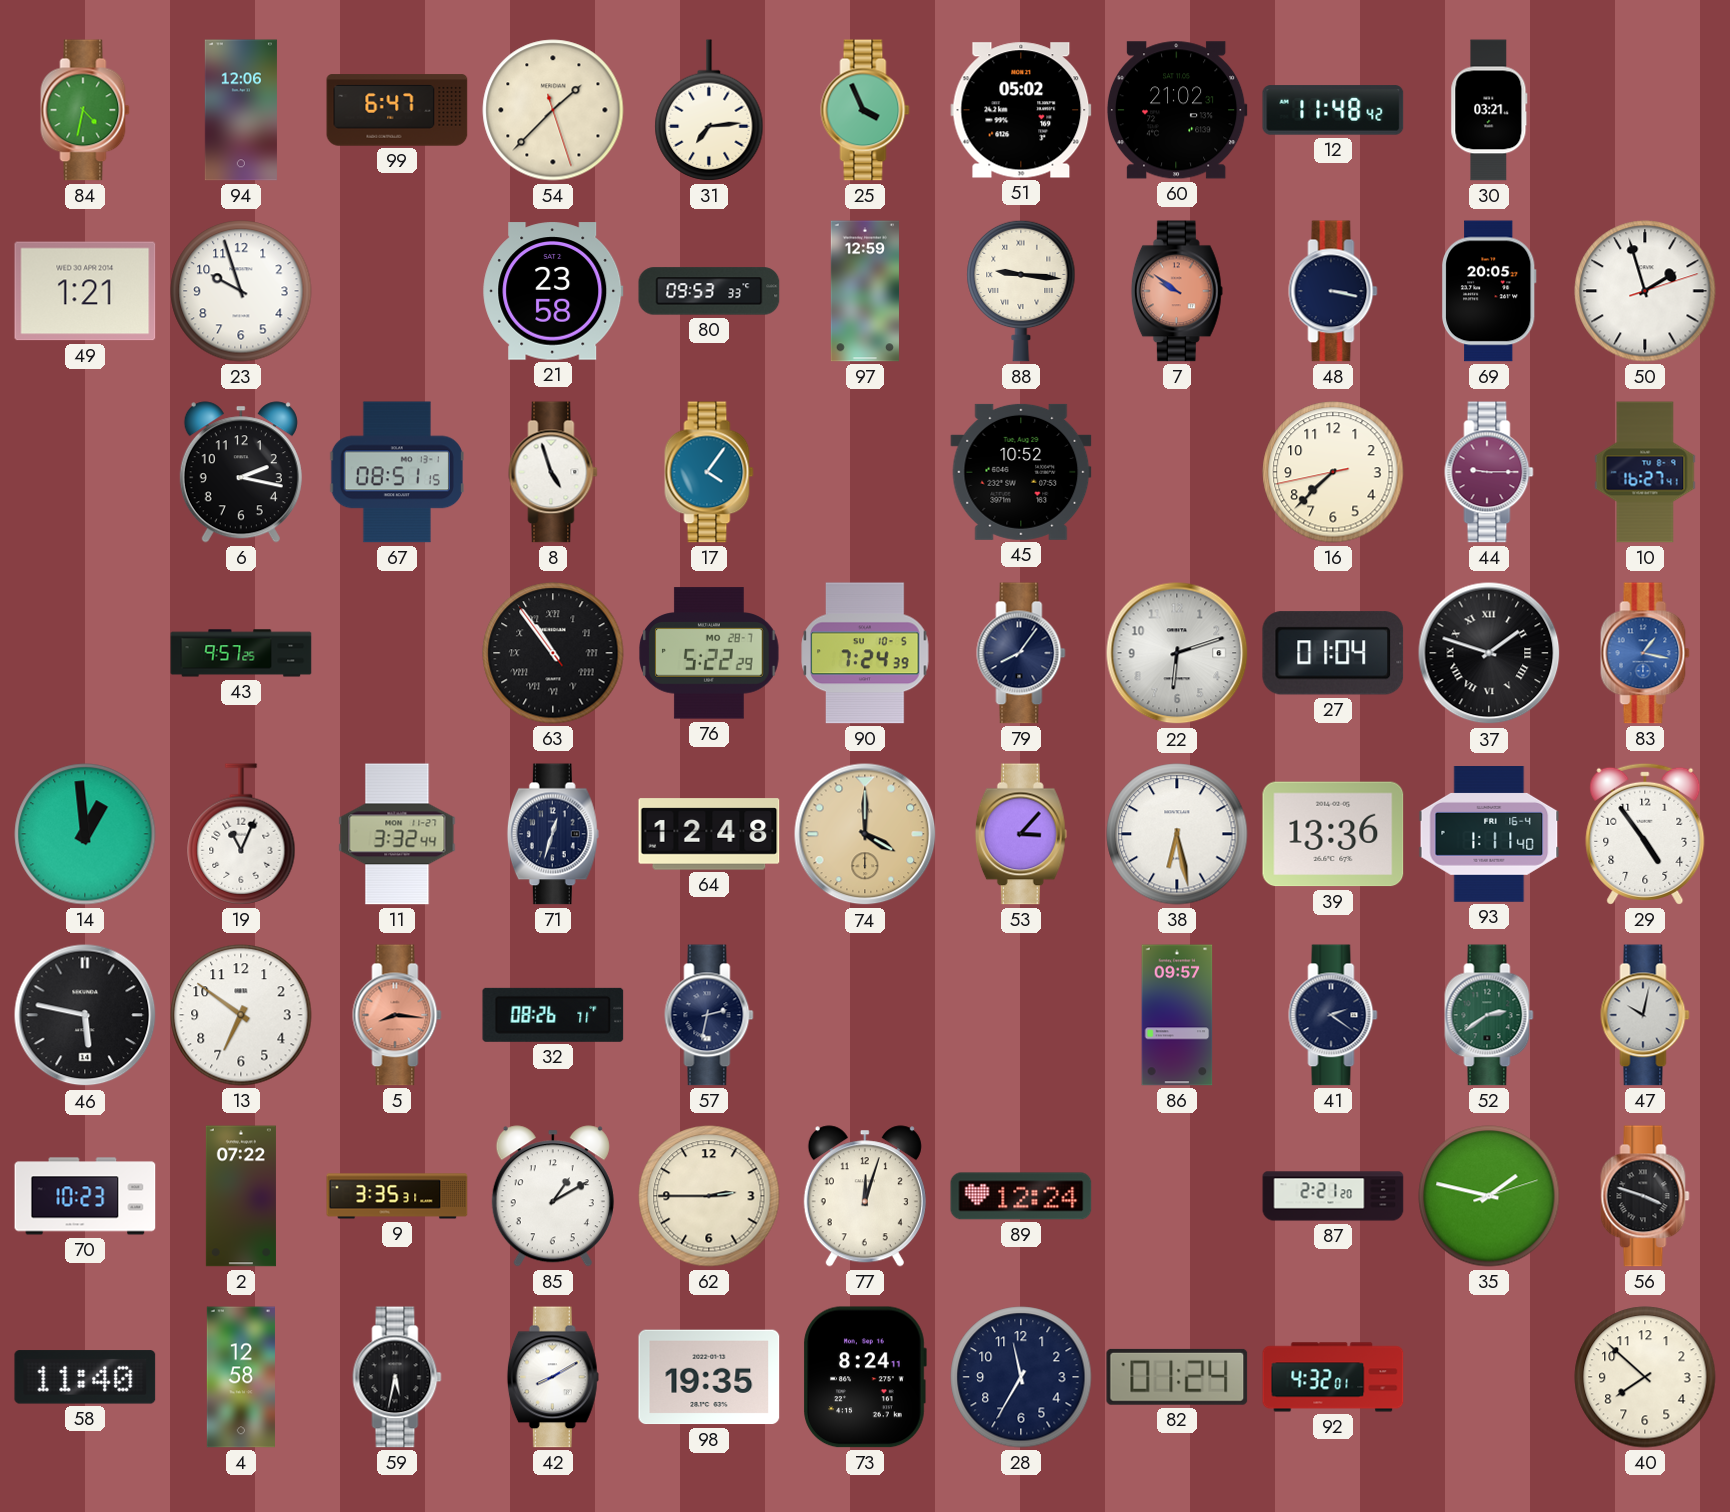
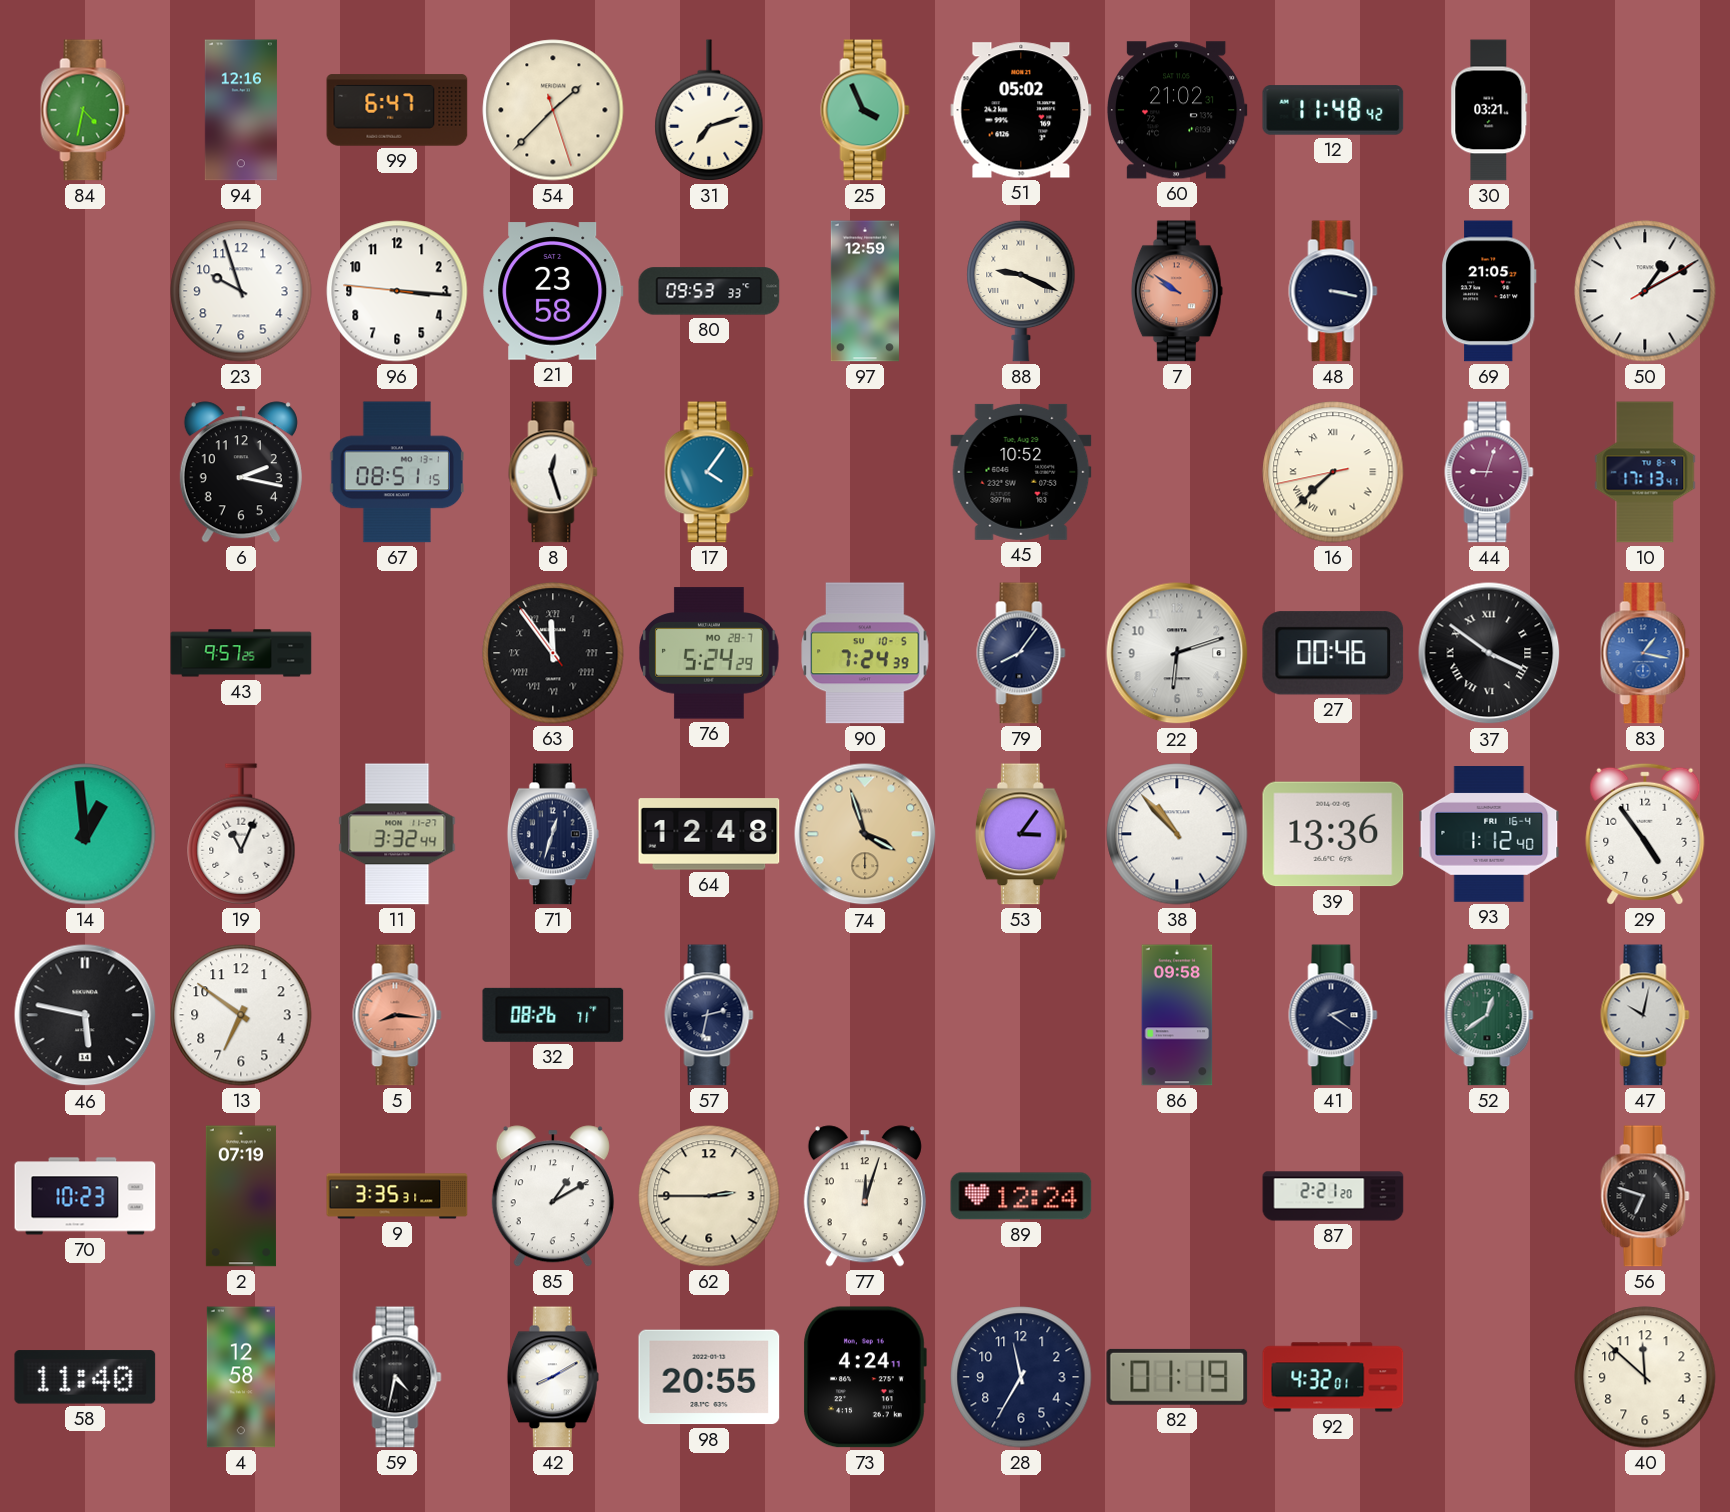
94: 12:06 -> 12:16 (241, 110)
31: 7:14 -> 7:12 (709, 110)
49: 1:21 -> none (85, 291)
96: none -> 3:15 (397, 291)
88: 9:16 -> 9:19 (1021, 291)
69: 20:05 -> 21:05 (1490, 291)
50: 1:57 -> 1:10 (1645, 291)
8: 4:57 -> 12:27 (553, 472)
16 numerals: Arabic -> Roman (1333, 472)
44: 9:15 -> 9:03 (1489, 472)
10: 16:27 -> 17:13 (1645, 472)
63: 10:53 -> 11:53 (553, 653)
76: 5:22 -> 5:24 (709, 653)
27: 01:04 -> 00:46 (1333, 653)
37: 1:48 -> 3:51 (1489, 653)
74: 4:00 -> 3:57 (865, 834)
53: 3:07 -> 3:06 (1021, 834)
38: 6:28 -> 10:53 (1177, 834)
93: 1:11 -> 1:12 (1489, 835)
86: 09:57 -> 09:58 (1177, 1015)
52: 2:39 -> 12:39 (1489, 1015)
2: 07:22 -> 07:19 (241, 1196)
35: 1:47 -> none (1489, 1196)
56: 3:48 -> 6:48 (1645, 1196)
59: 5:32 -> 4:32 (397, 1377)
98: 19:35 -> 20:55 (709, 1377)
73: 8:24 -> 4:24 (865, 1377)
82: 01:24 -> 01:19 (1177, 1377)
40: 7:52 -> 11:52 (1645, 1377)
